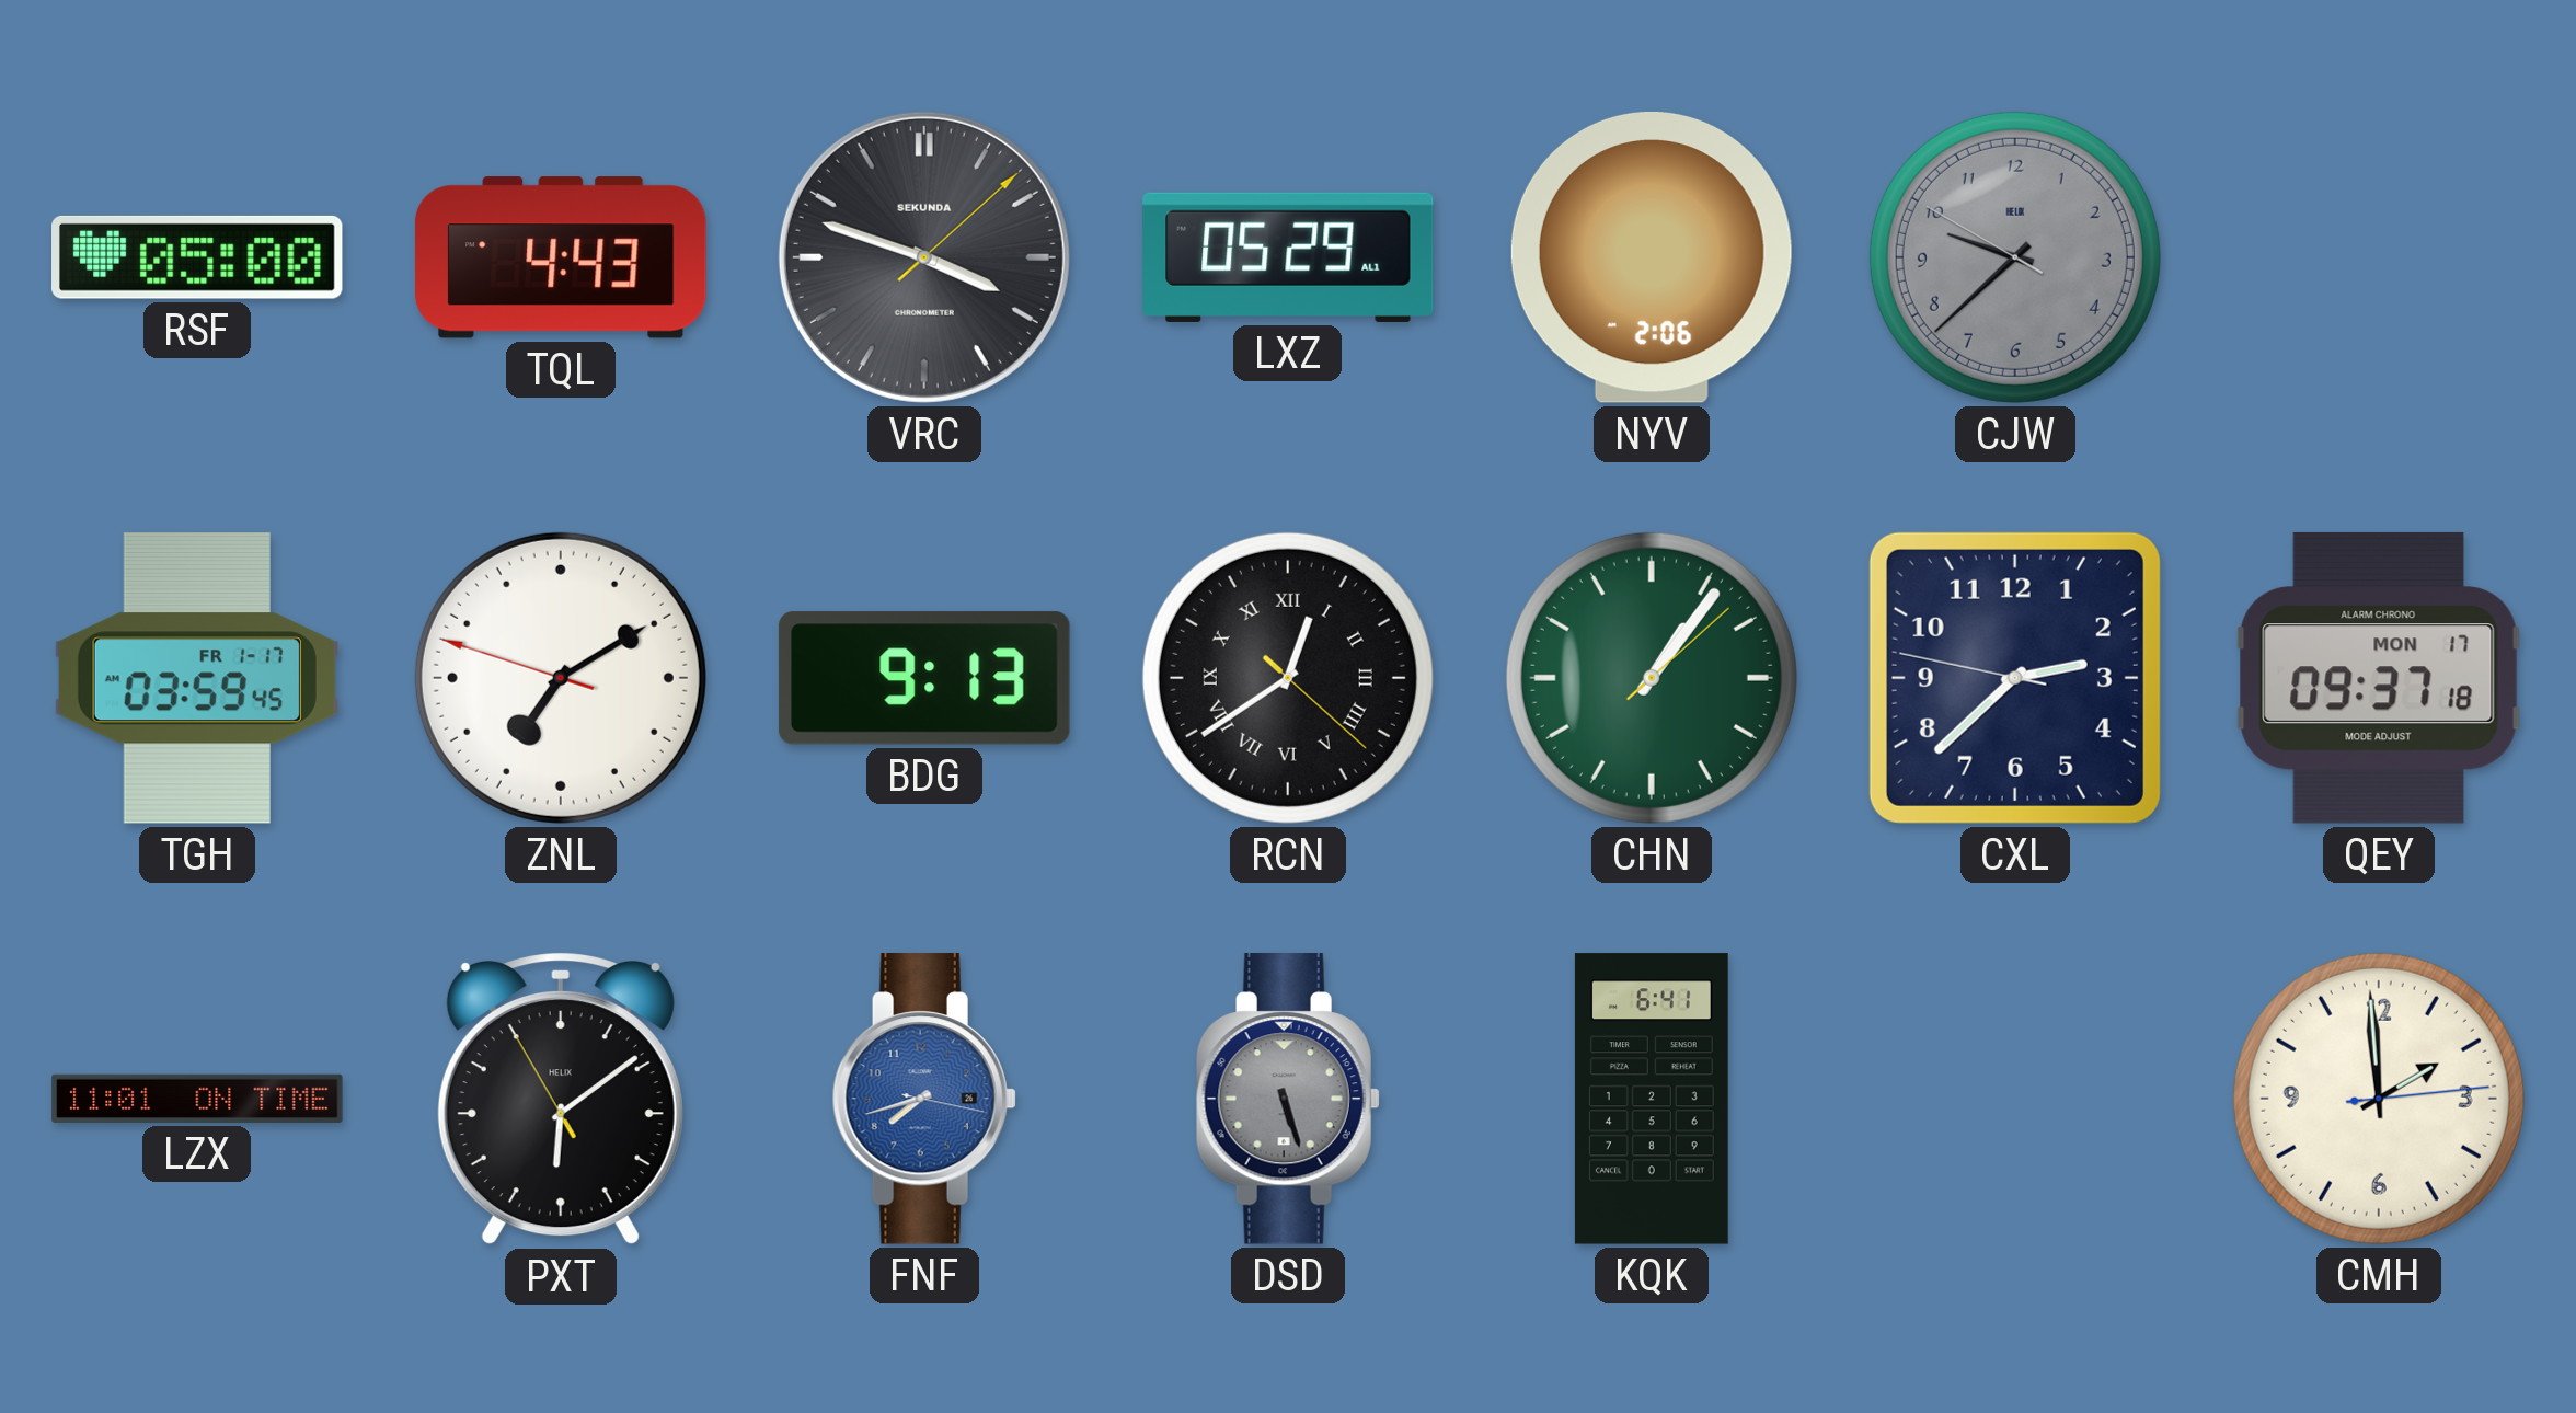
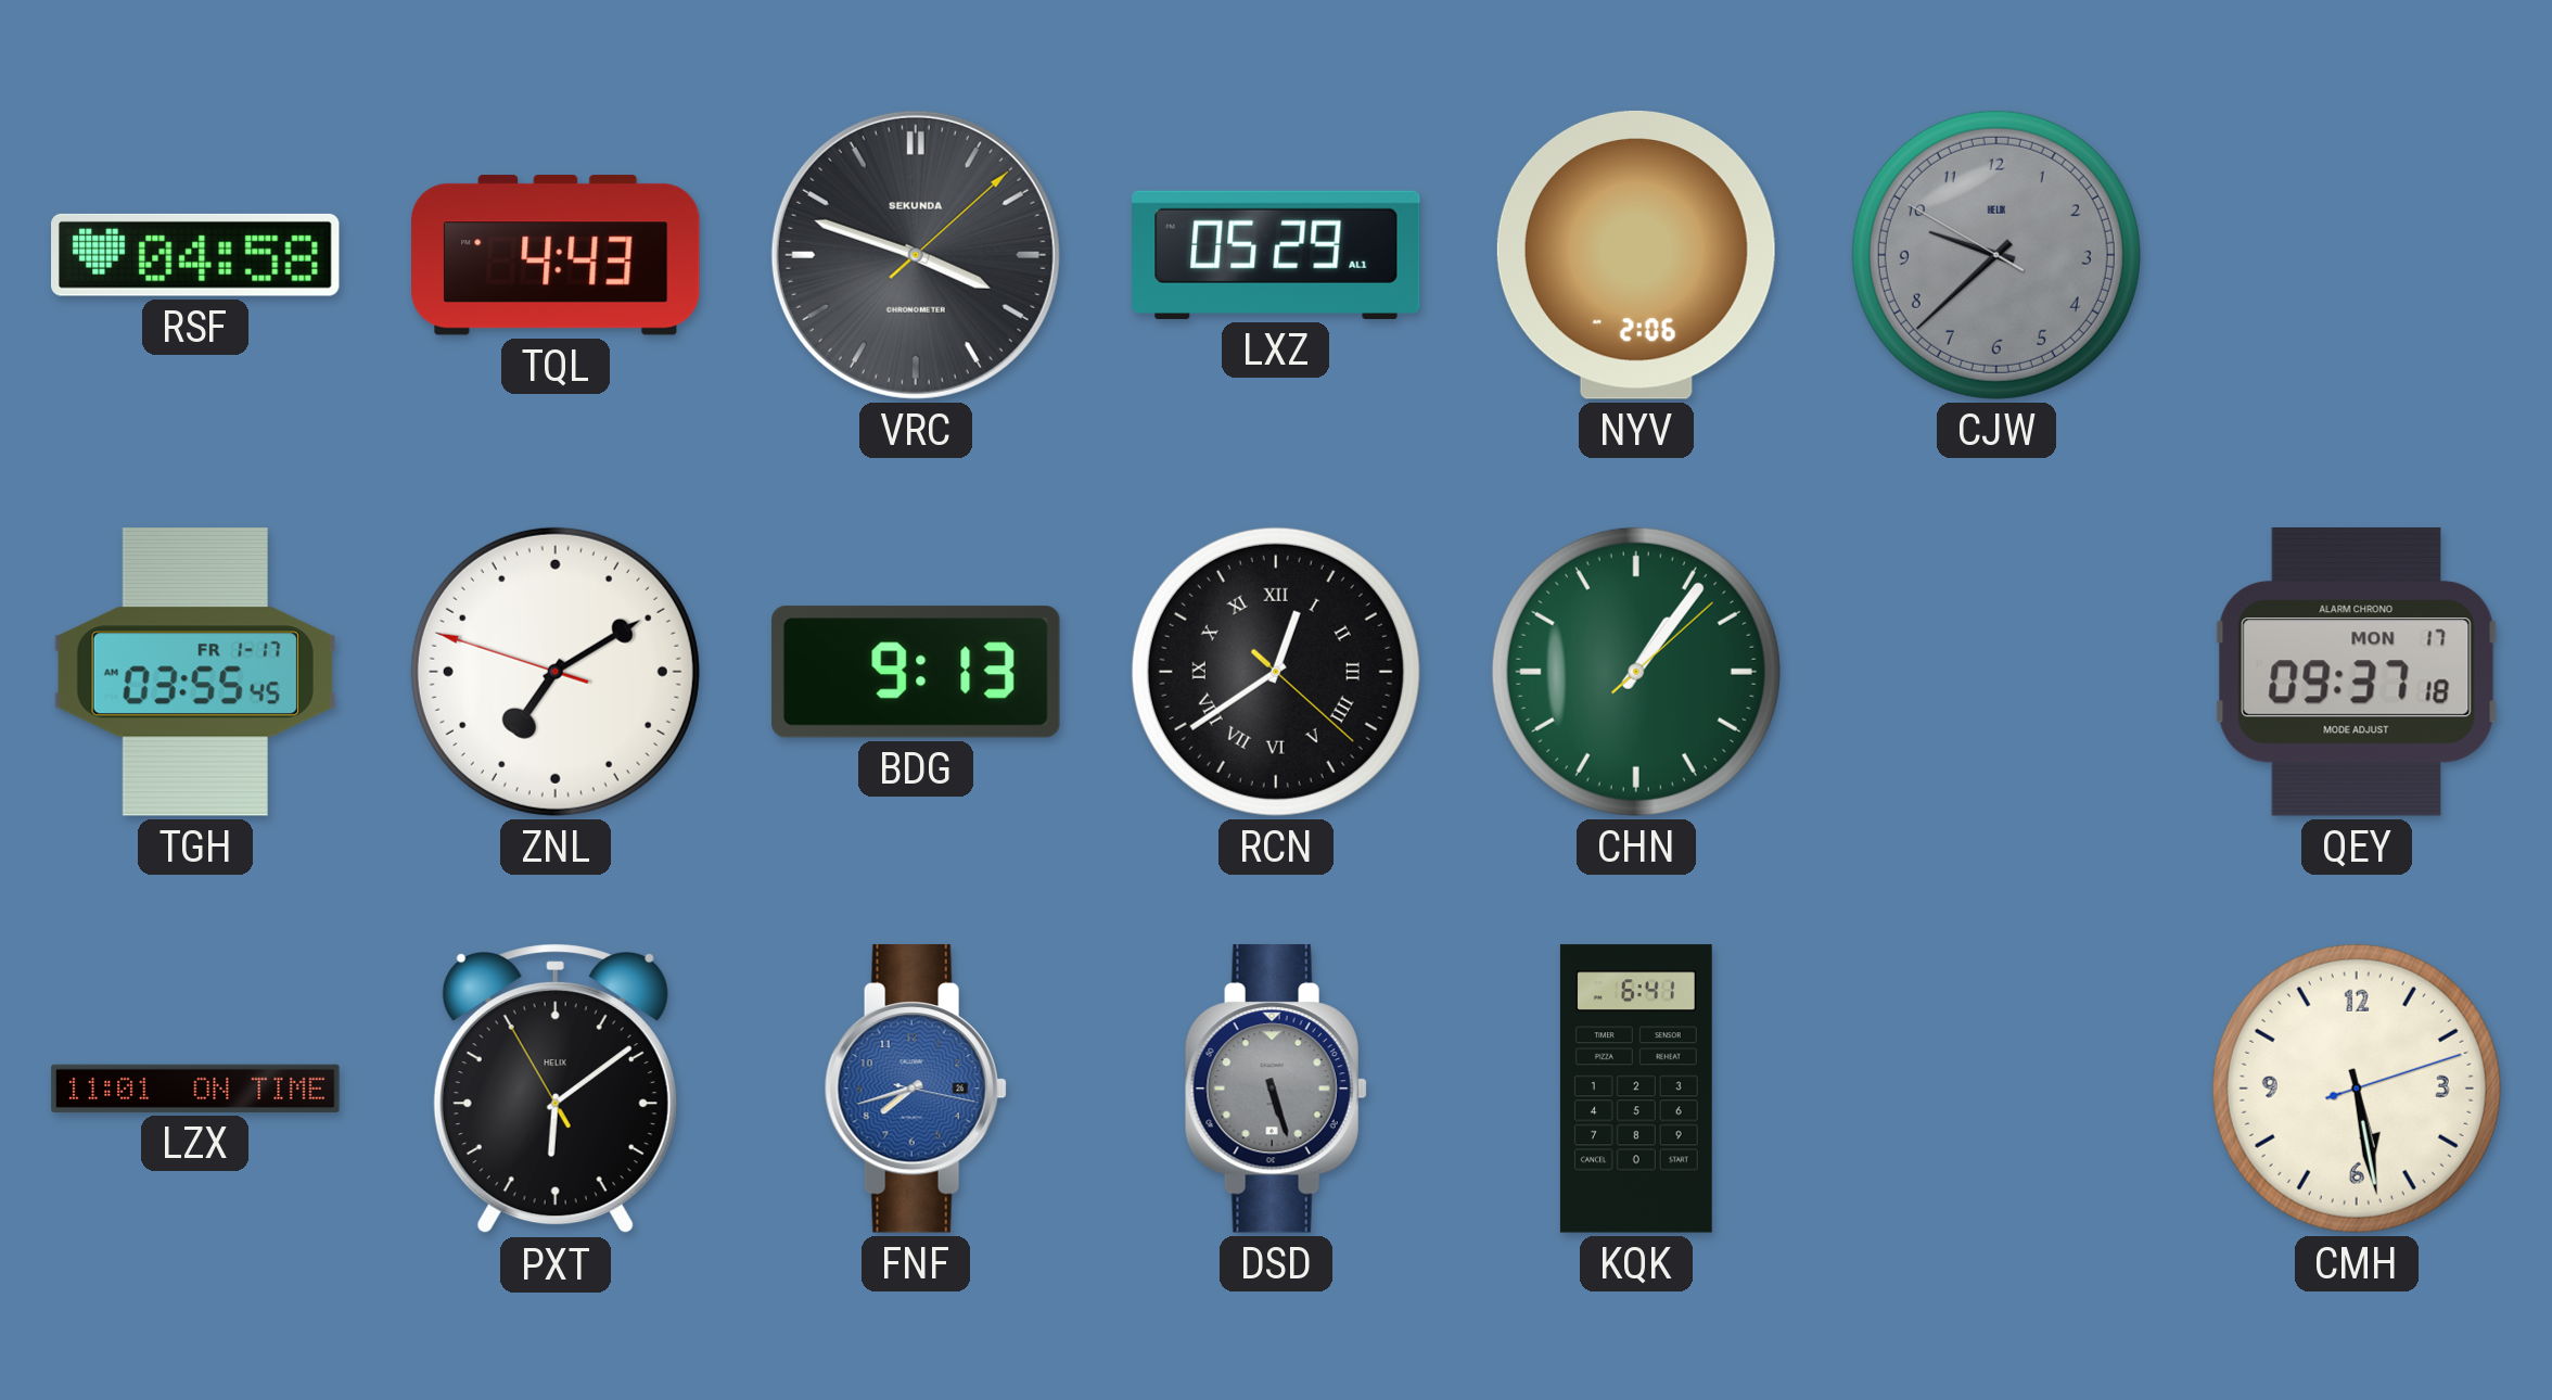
RSF: 05:00 -> 04:58 (196, 255)
TGH: 03:59 -> 03:55 (195, 672)
CXL: 2:37 -> none (2015, 678)
CMH: 1:59 -> 5:28 (2357, 1089)
